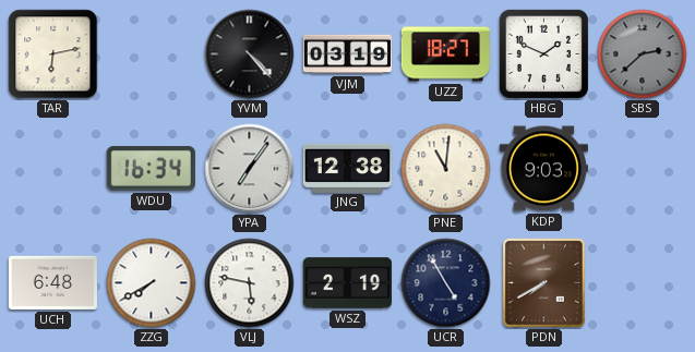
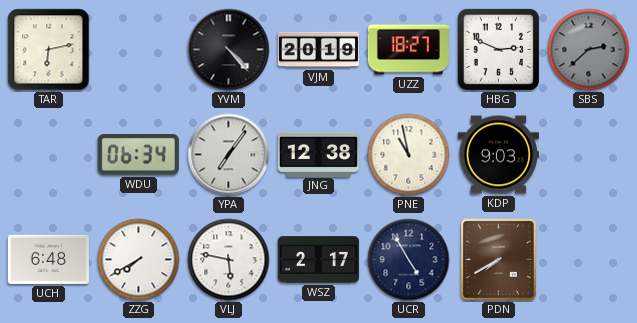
VJM: 03:19 -> 20:19 (318, 50)
HBG: 1:49 -> 2:49 (498, 49)
WDU: 16:34 -> 06:34 (138, 155)
PNE: 11:01 -> 10:58 (409, 155)
WSZ: 2:19 -> 2:17 (318, 260)
